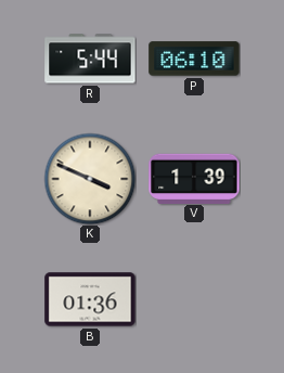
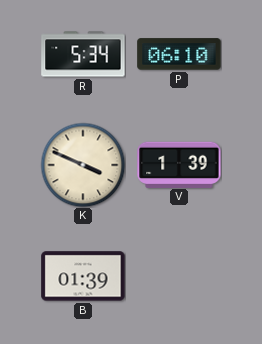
R: 5:44 -> 5:34 (83, 54)
B: 01:36 -> 01:39 (83, 276)
